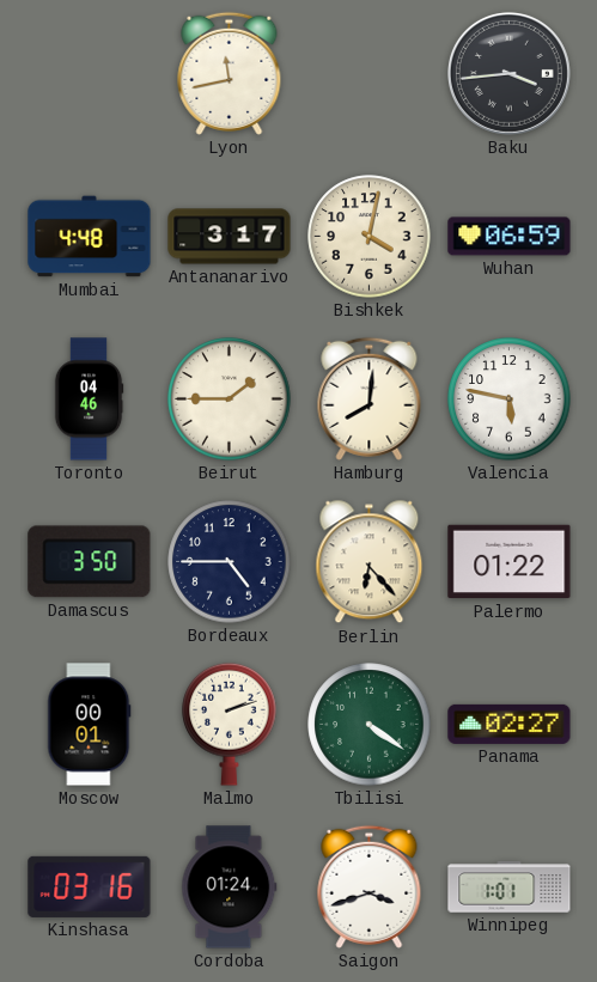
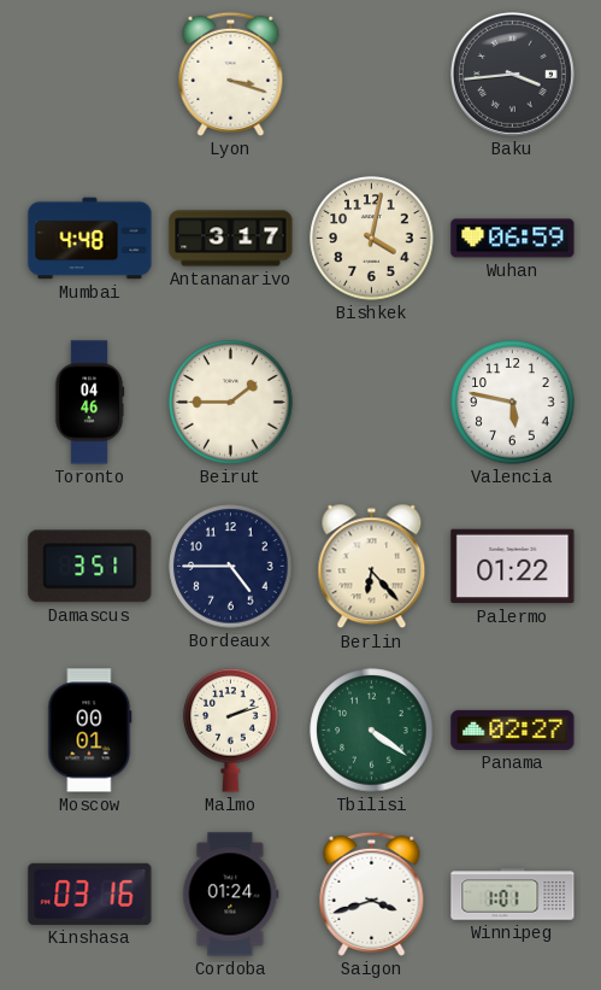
Lyon: 11:43 -> 3:18 (231, 74)
Hamburg: 8:01 -> none (370, 398)
Damascus: 3:50 -> 3:51 (90, 567)
